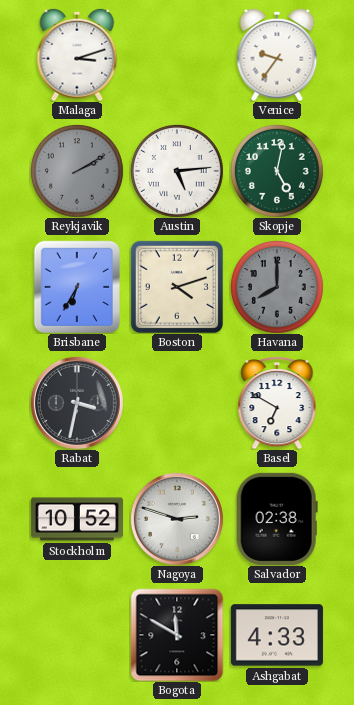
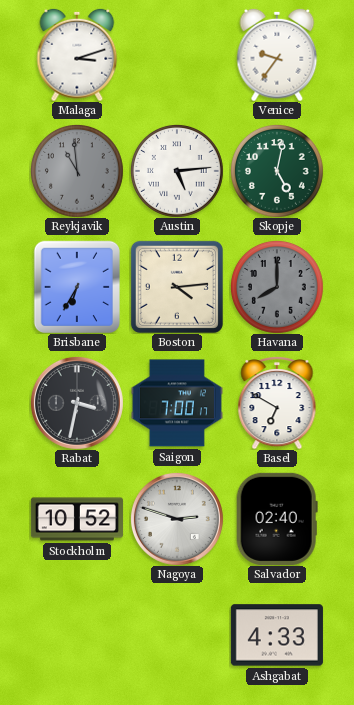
Reykjavik: 2:10 -> 10:59 (77, 171)
Boston: 4:12 -> 4:14 (177, 287)
Saigon: none -> 7:00 (177, 403)
Salvador: 02:38 -> 02:40 (277, 519)
Bogota: 11:50 -> none (177, 635)
